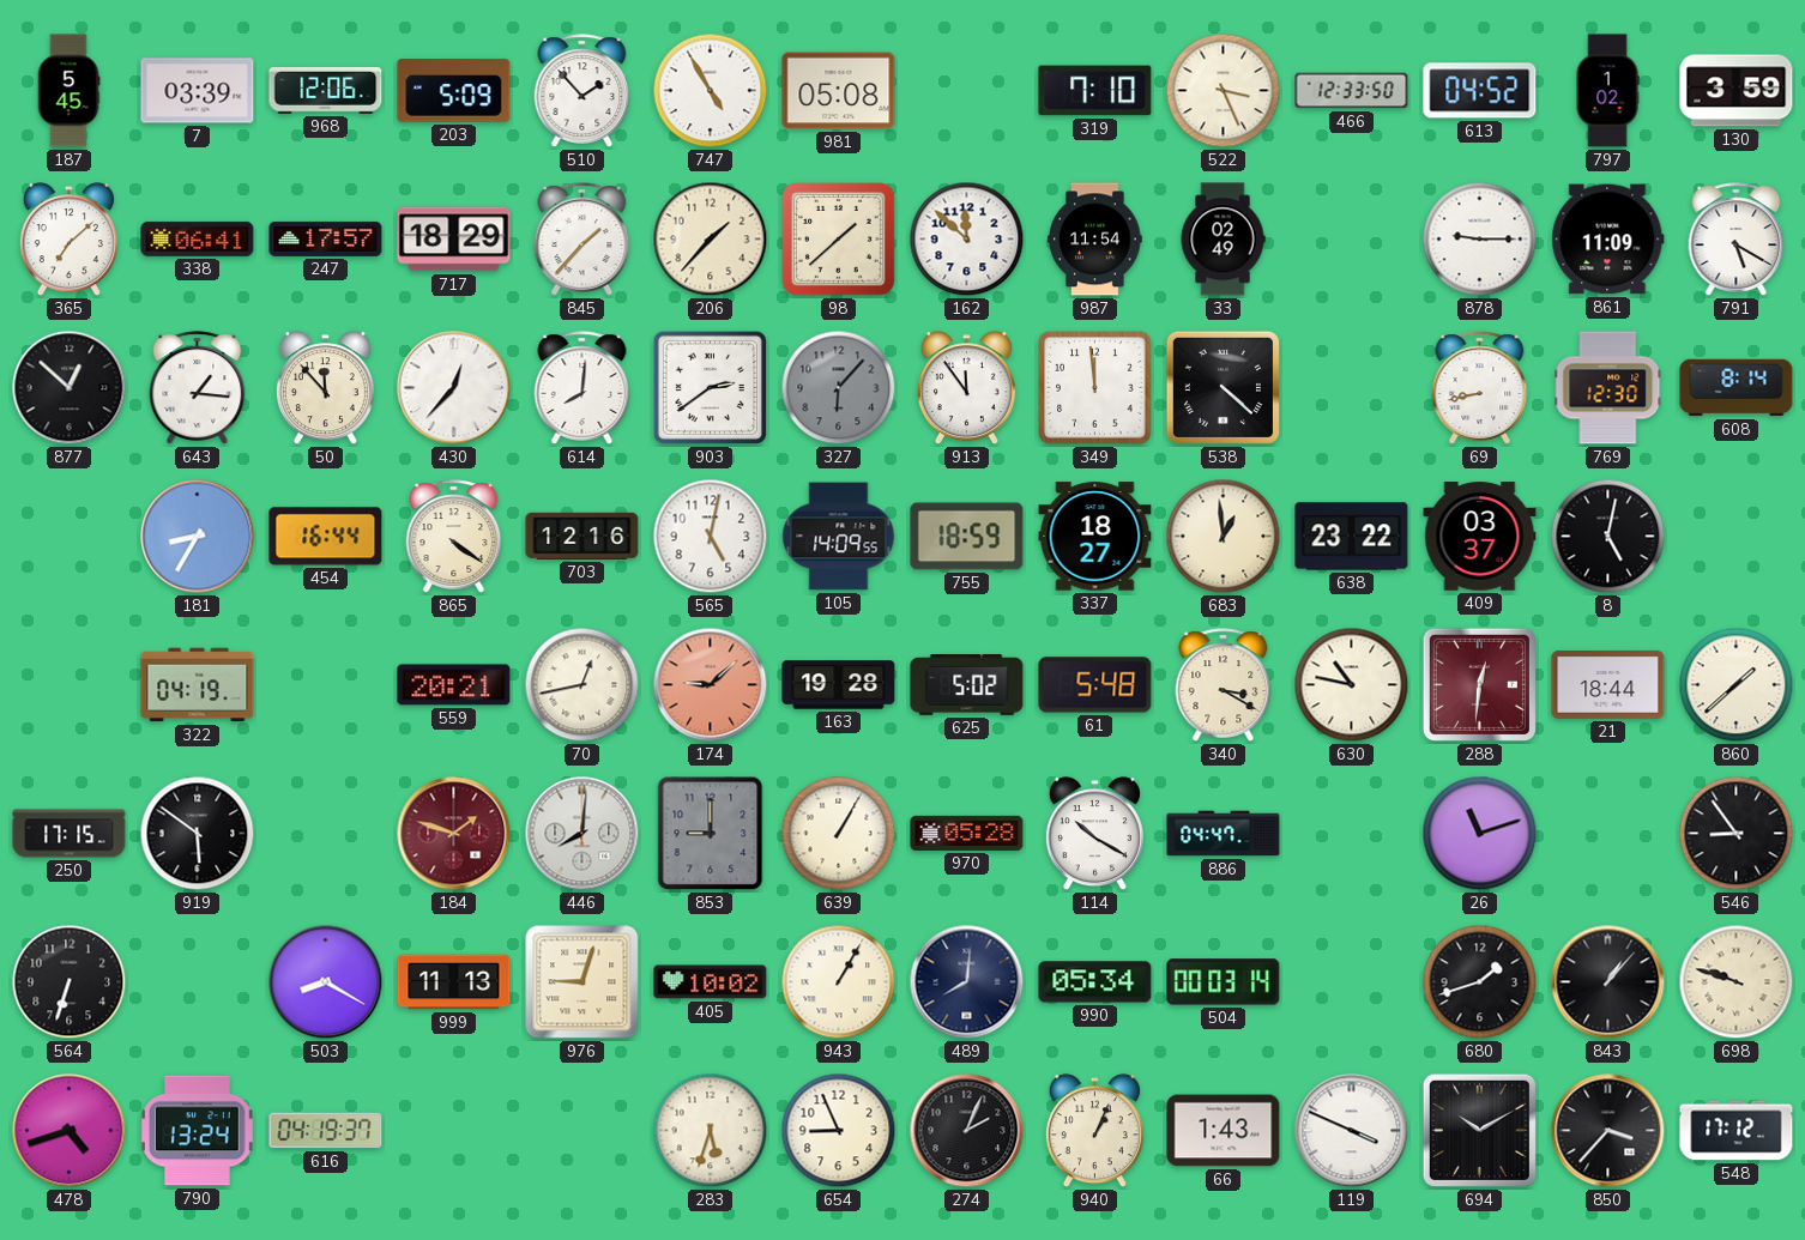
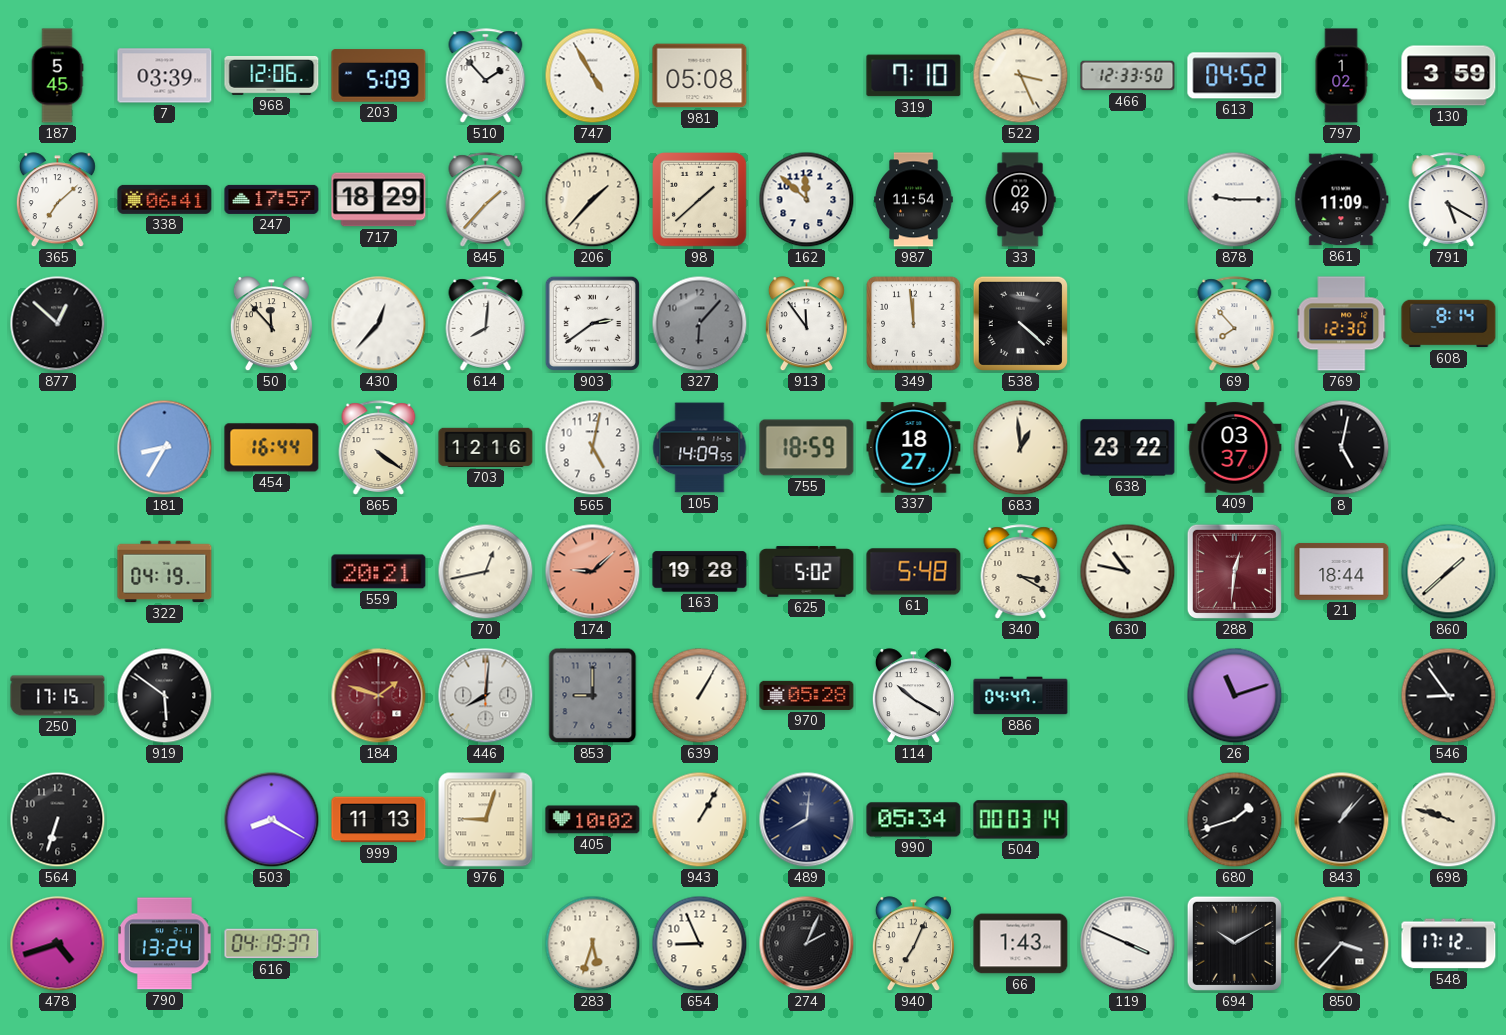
643: 1:16 -> none (198, 388)
69: 8:43 -> 7:53 (1235, 324)
940: 1:04 -> 7:04 (913, 944)
